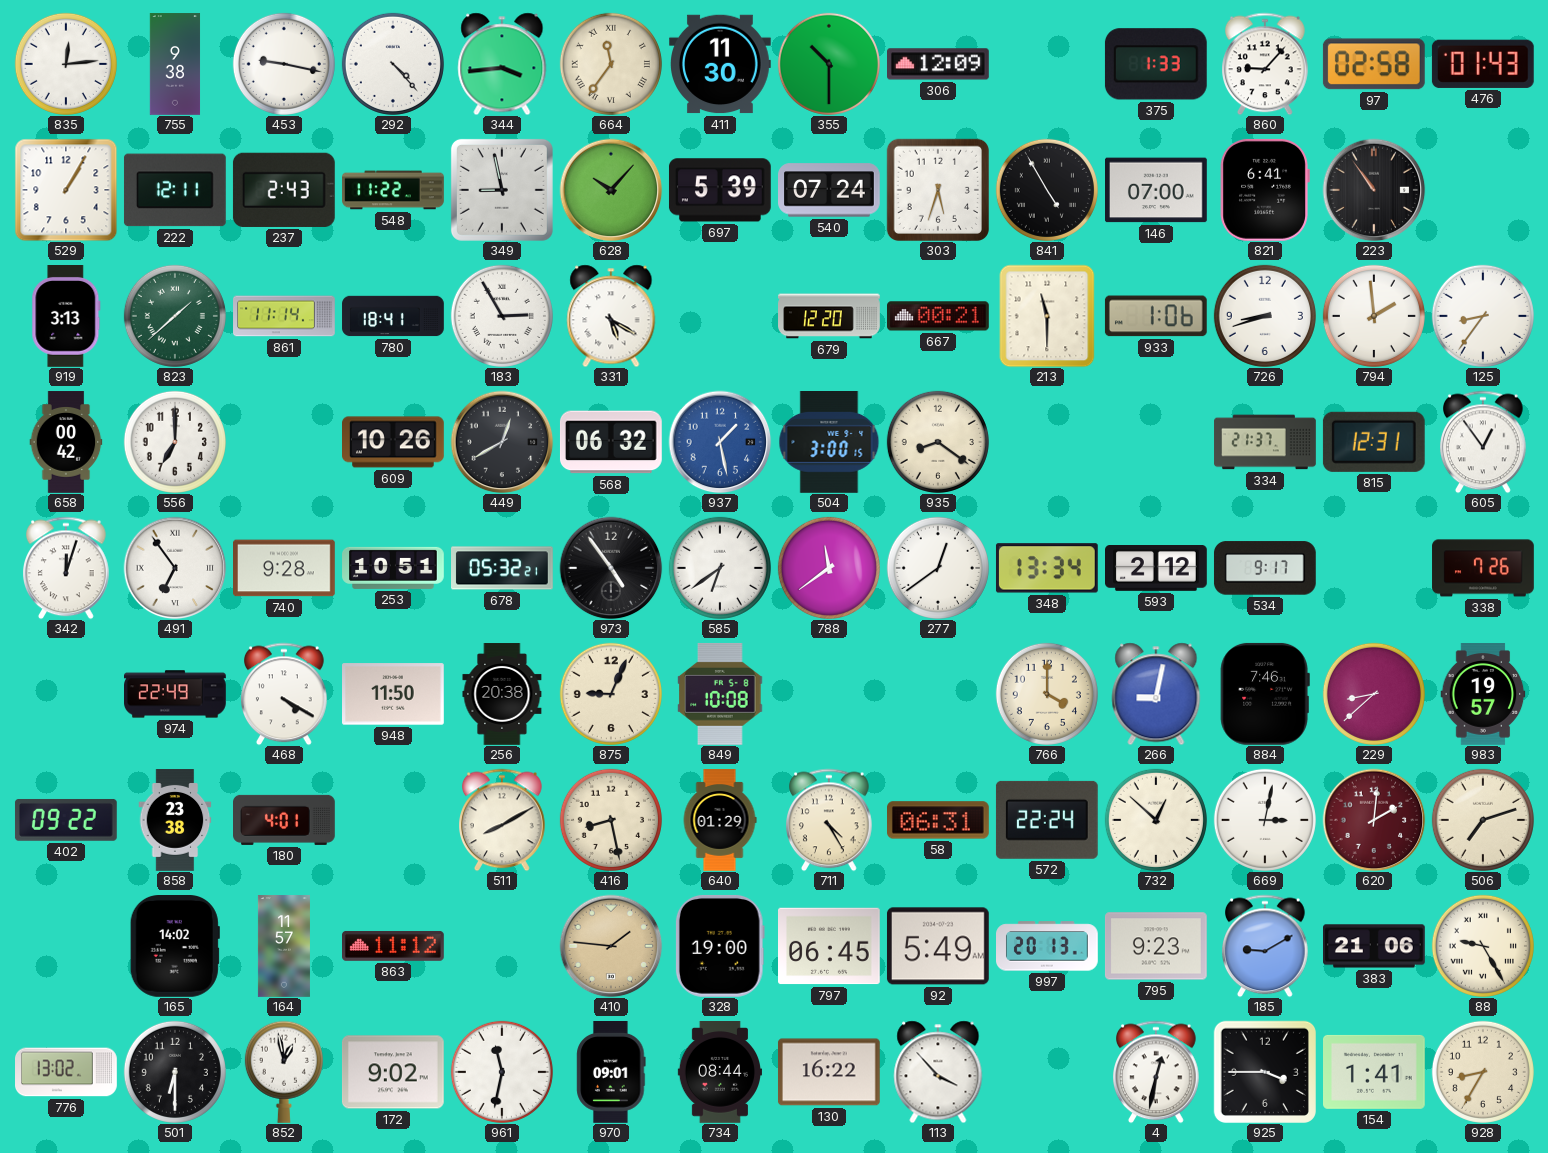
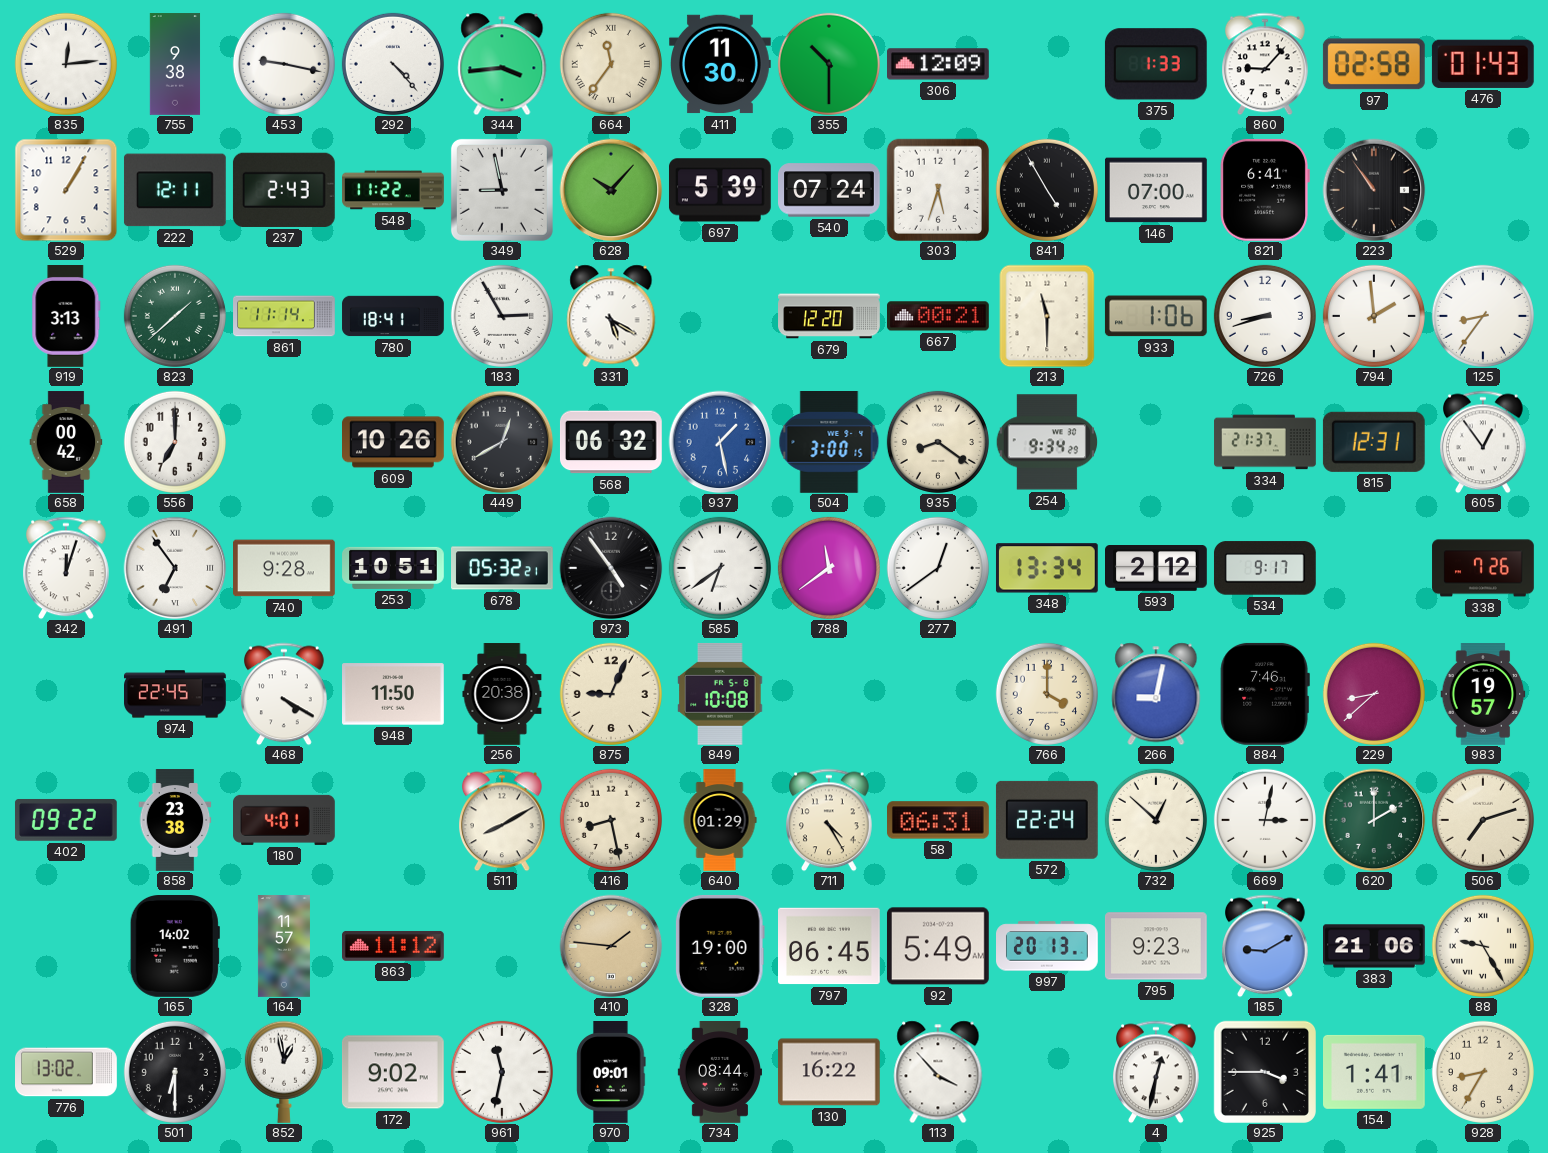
254: none -> 9:34 (1047, 442)
974: 22:49 -> 22:45 (176, 694)
620: 2:01 -> 2:00 (1374, 820)
620 dial: burgundy -> green (1374, 820)
